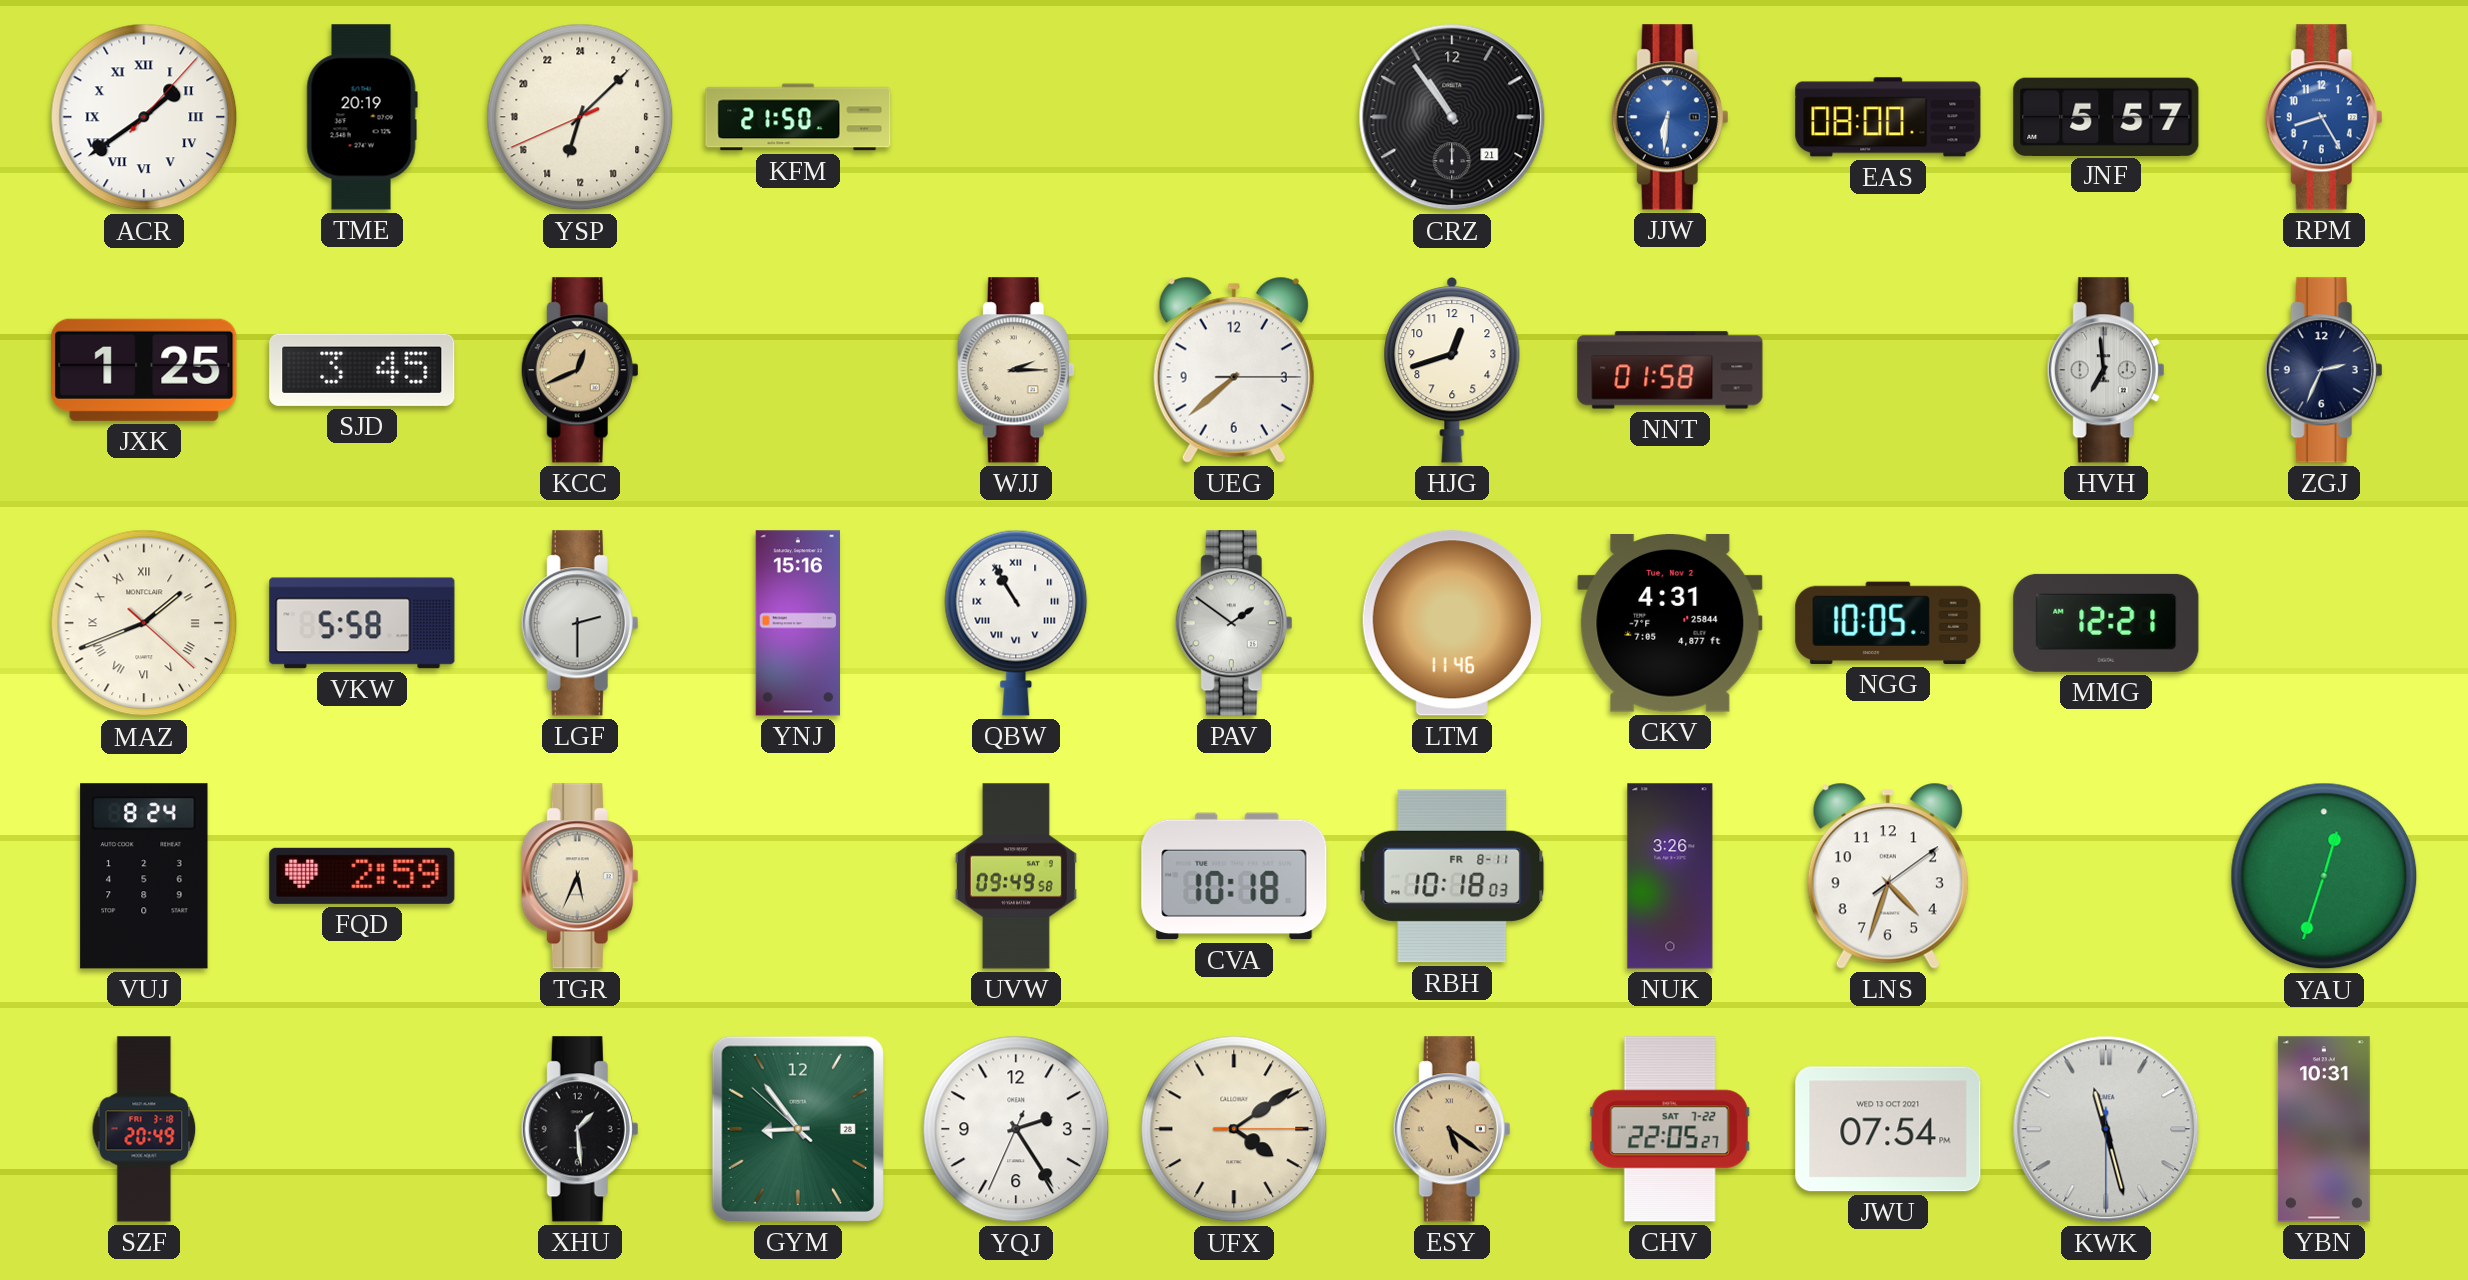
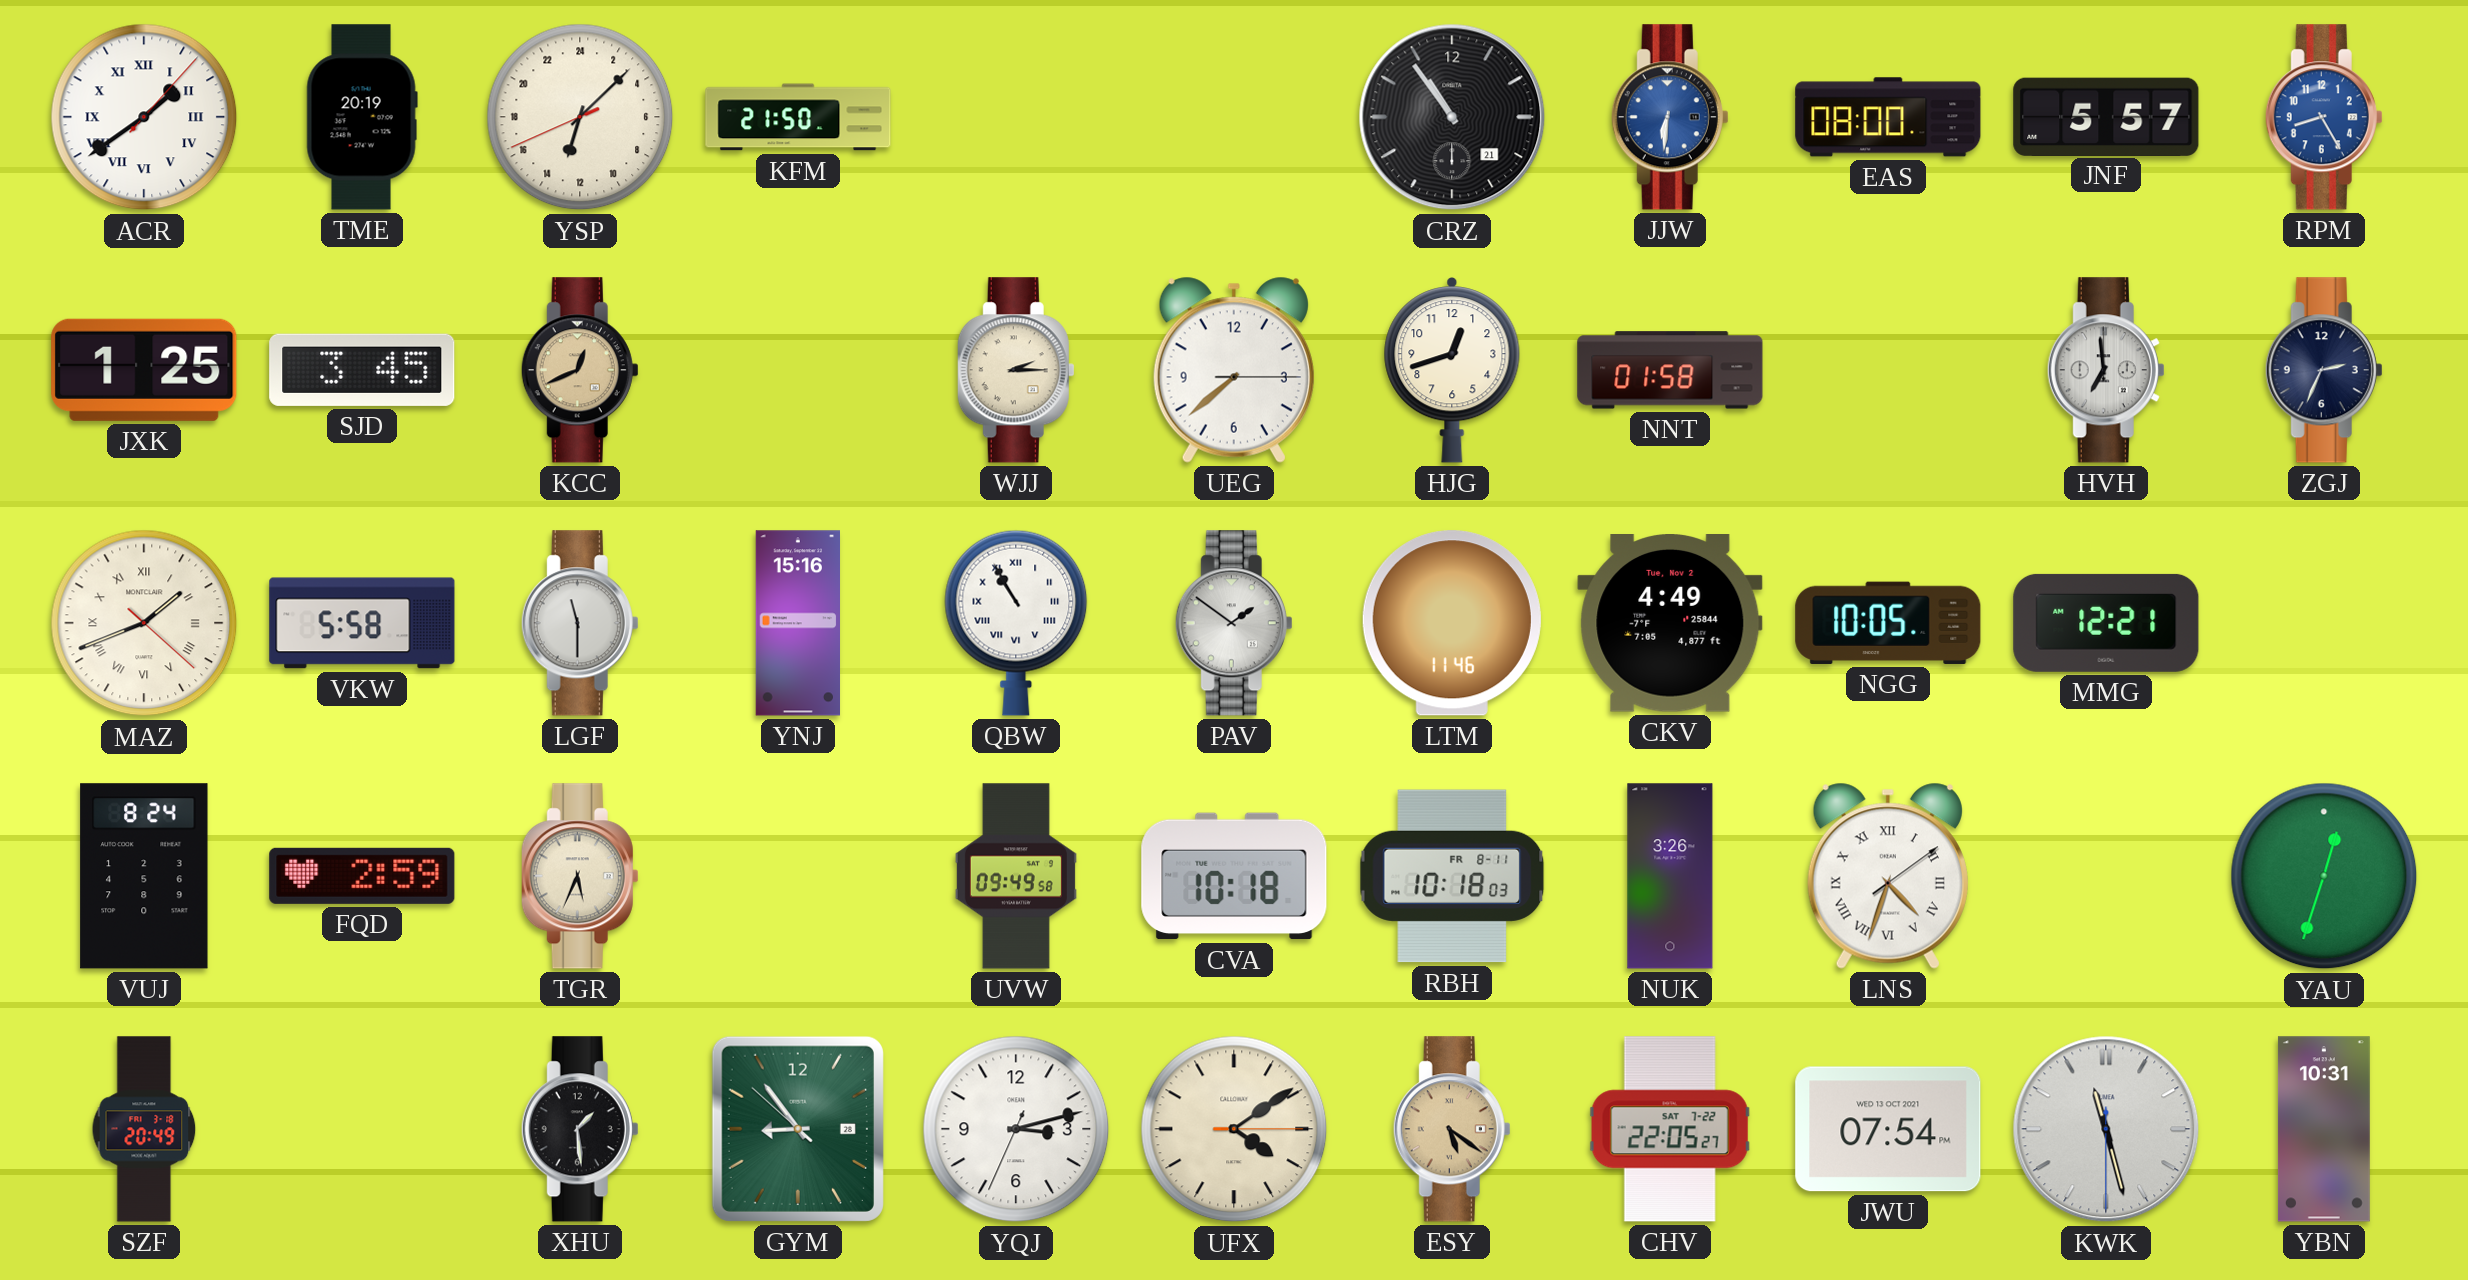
LGF: 2:30 -> 11:30 (580, 623)
CKV: 4:31 -> 4:49 (1670, 624)
LNS numerals: Arabic -> Roman (1888, 876)
YQJ: 2:24 -> 3:12 (1016, 1129)
